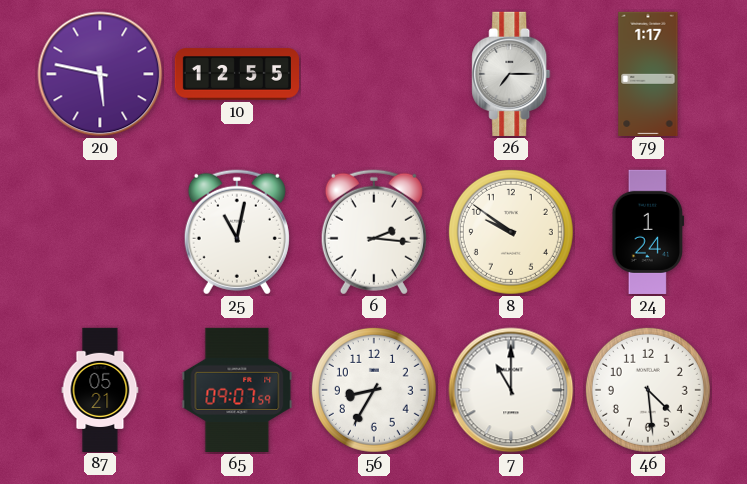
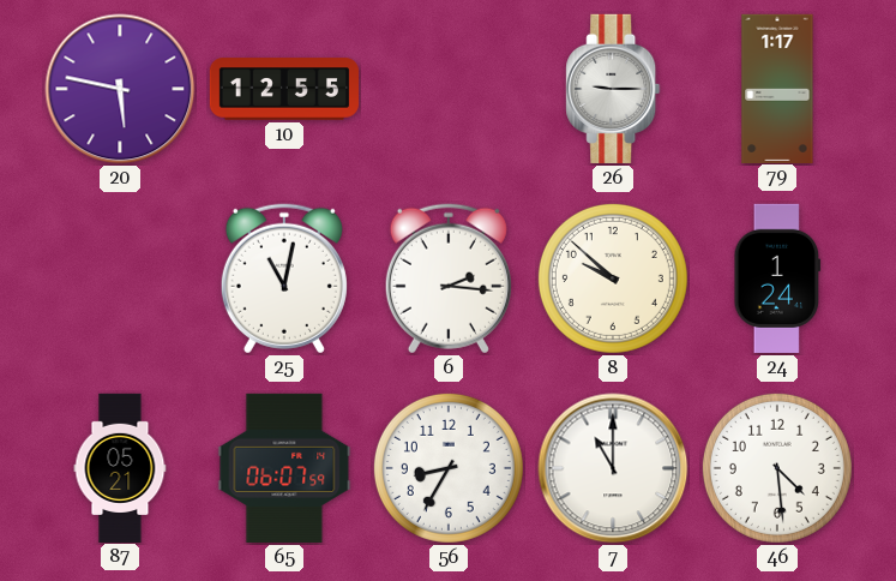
26: 7:15 -> 9:15 (613, 89)
8: 9:51 -> 9:52 (613, 278)
65: 09:07 -> 06:07 (284, 468)
